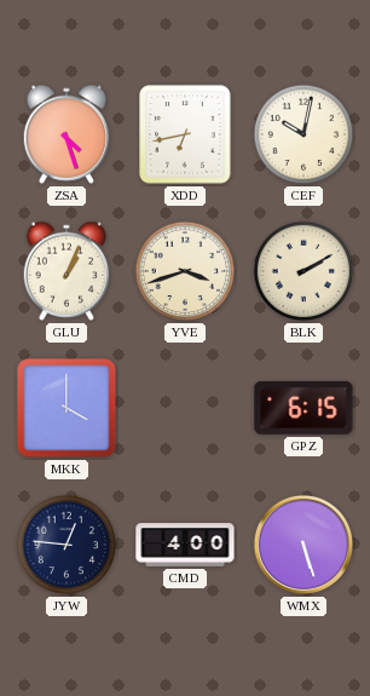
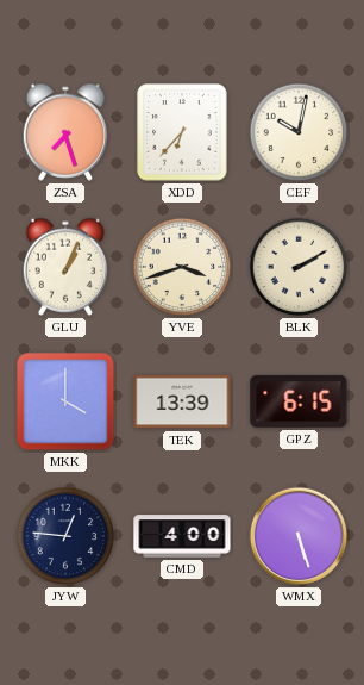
ZSA: 4:27 -> 7:27 (65, 132)
XDD: 6:43 -> 6:37 (182, 132)
TEK: none -> 13:39 (182, 401)
